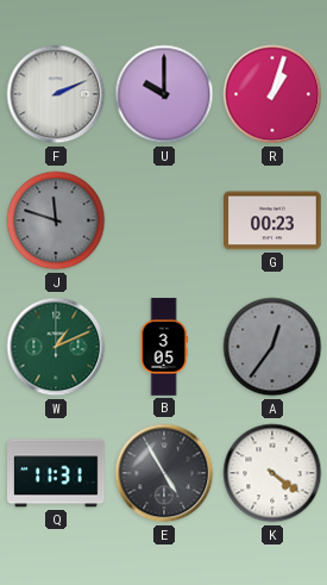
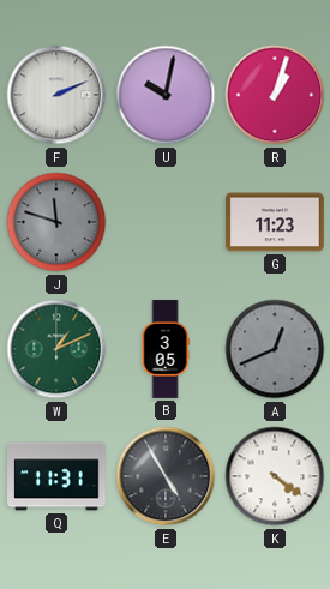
U: 10:00 -> 10:02 (166, 95)
G: 00:23 -> 11:23 (275, 222)
A: 12:36 -> 12:41 (275, 349)
